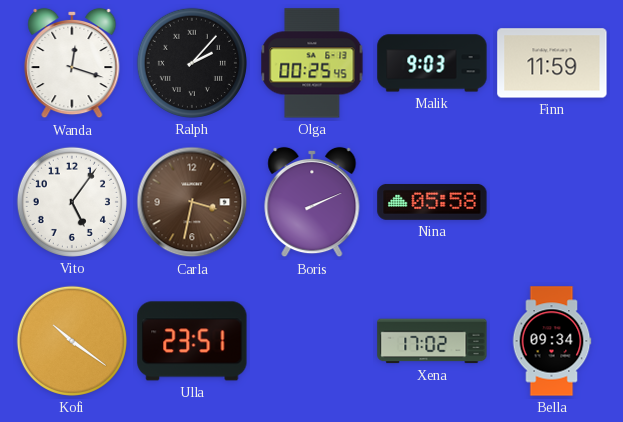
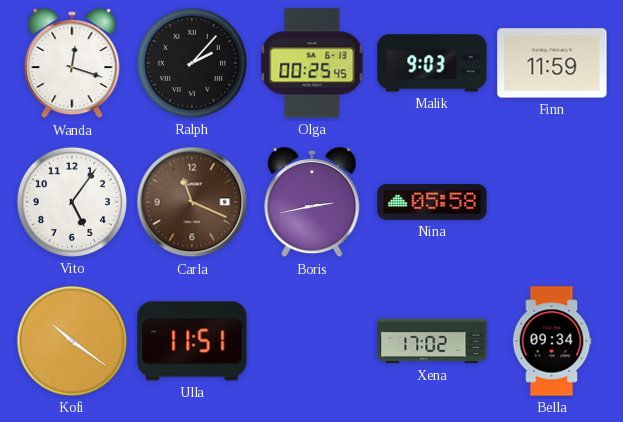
Carla: 3:32 -> 11:19 (192, 202)
Boris: 2:11 -> 2:43 (312, 202)
Ulla: 23:51 -> 11:51 (192, 341)
